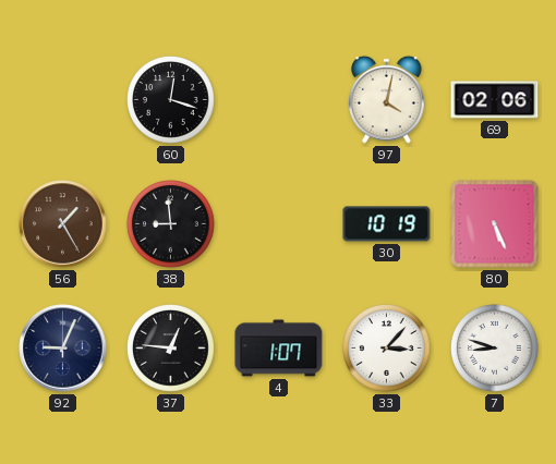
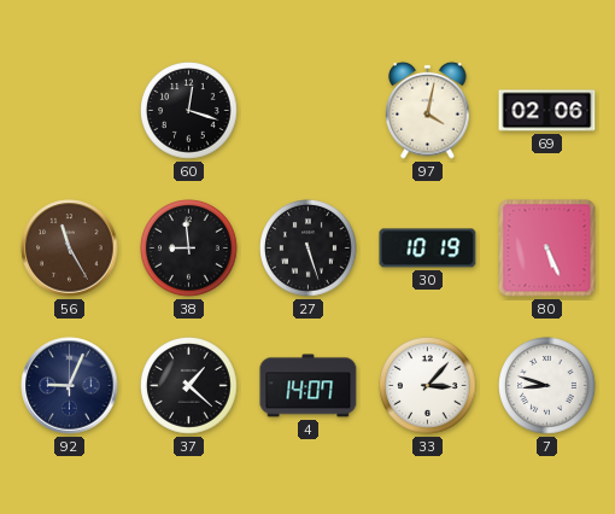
56: 1:25 -> 11:25 (70, 249)
27: none -> 5:27 (309, 249)
37: 12:46 -> 1:22 (189, 386)
4: 1:07 -> 14:07 (309, 386)
